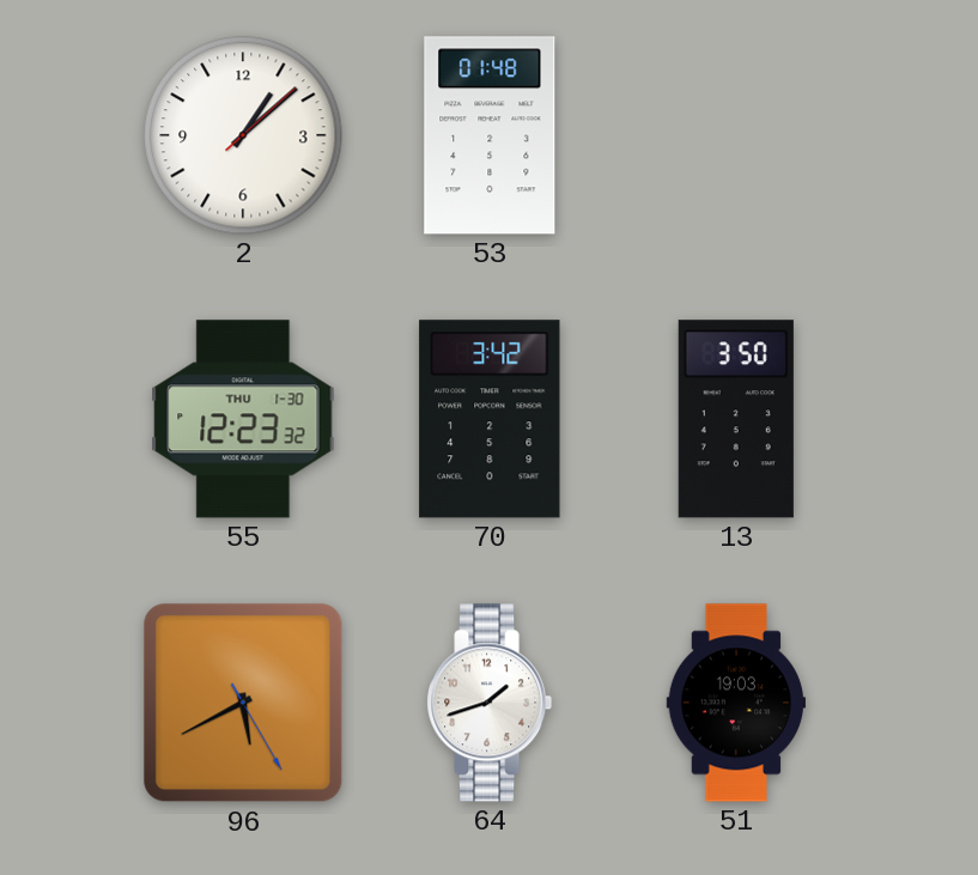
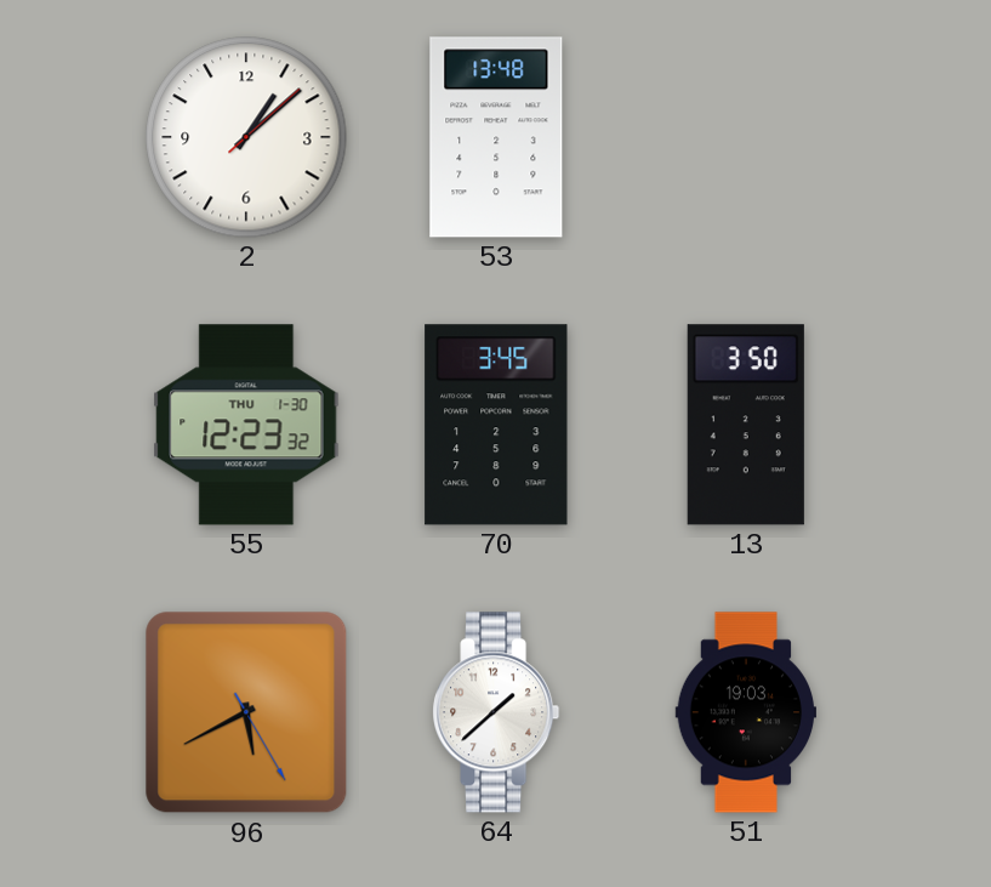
53: 01:48 -> 13:48 (496, 137)
70: 3:42 -> 3:45 (496, 425)
64: 1:42 -> 1:38 (496, 712)
